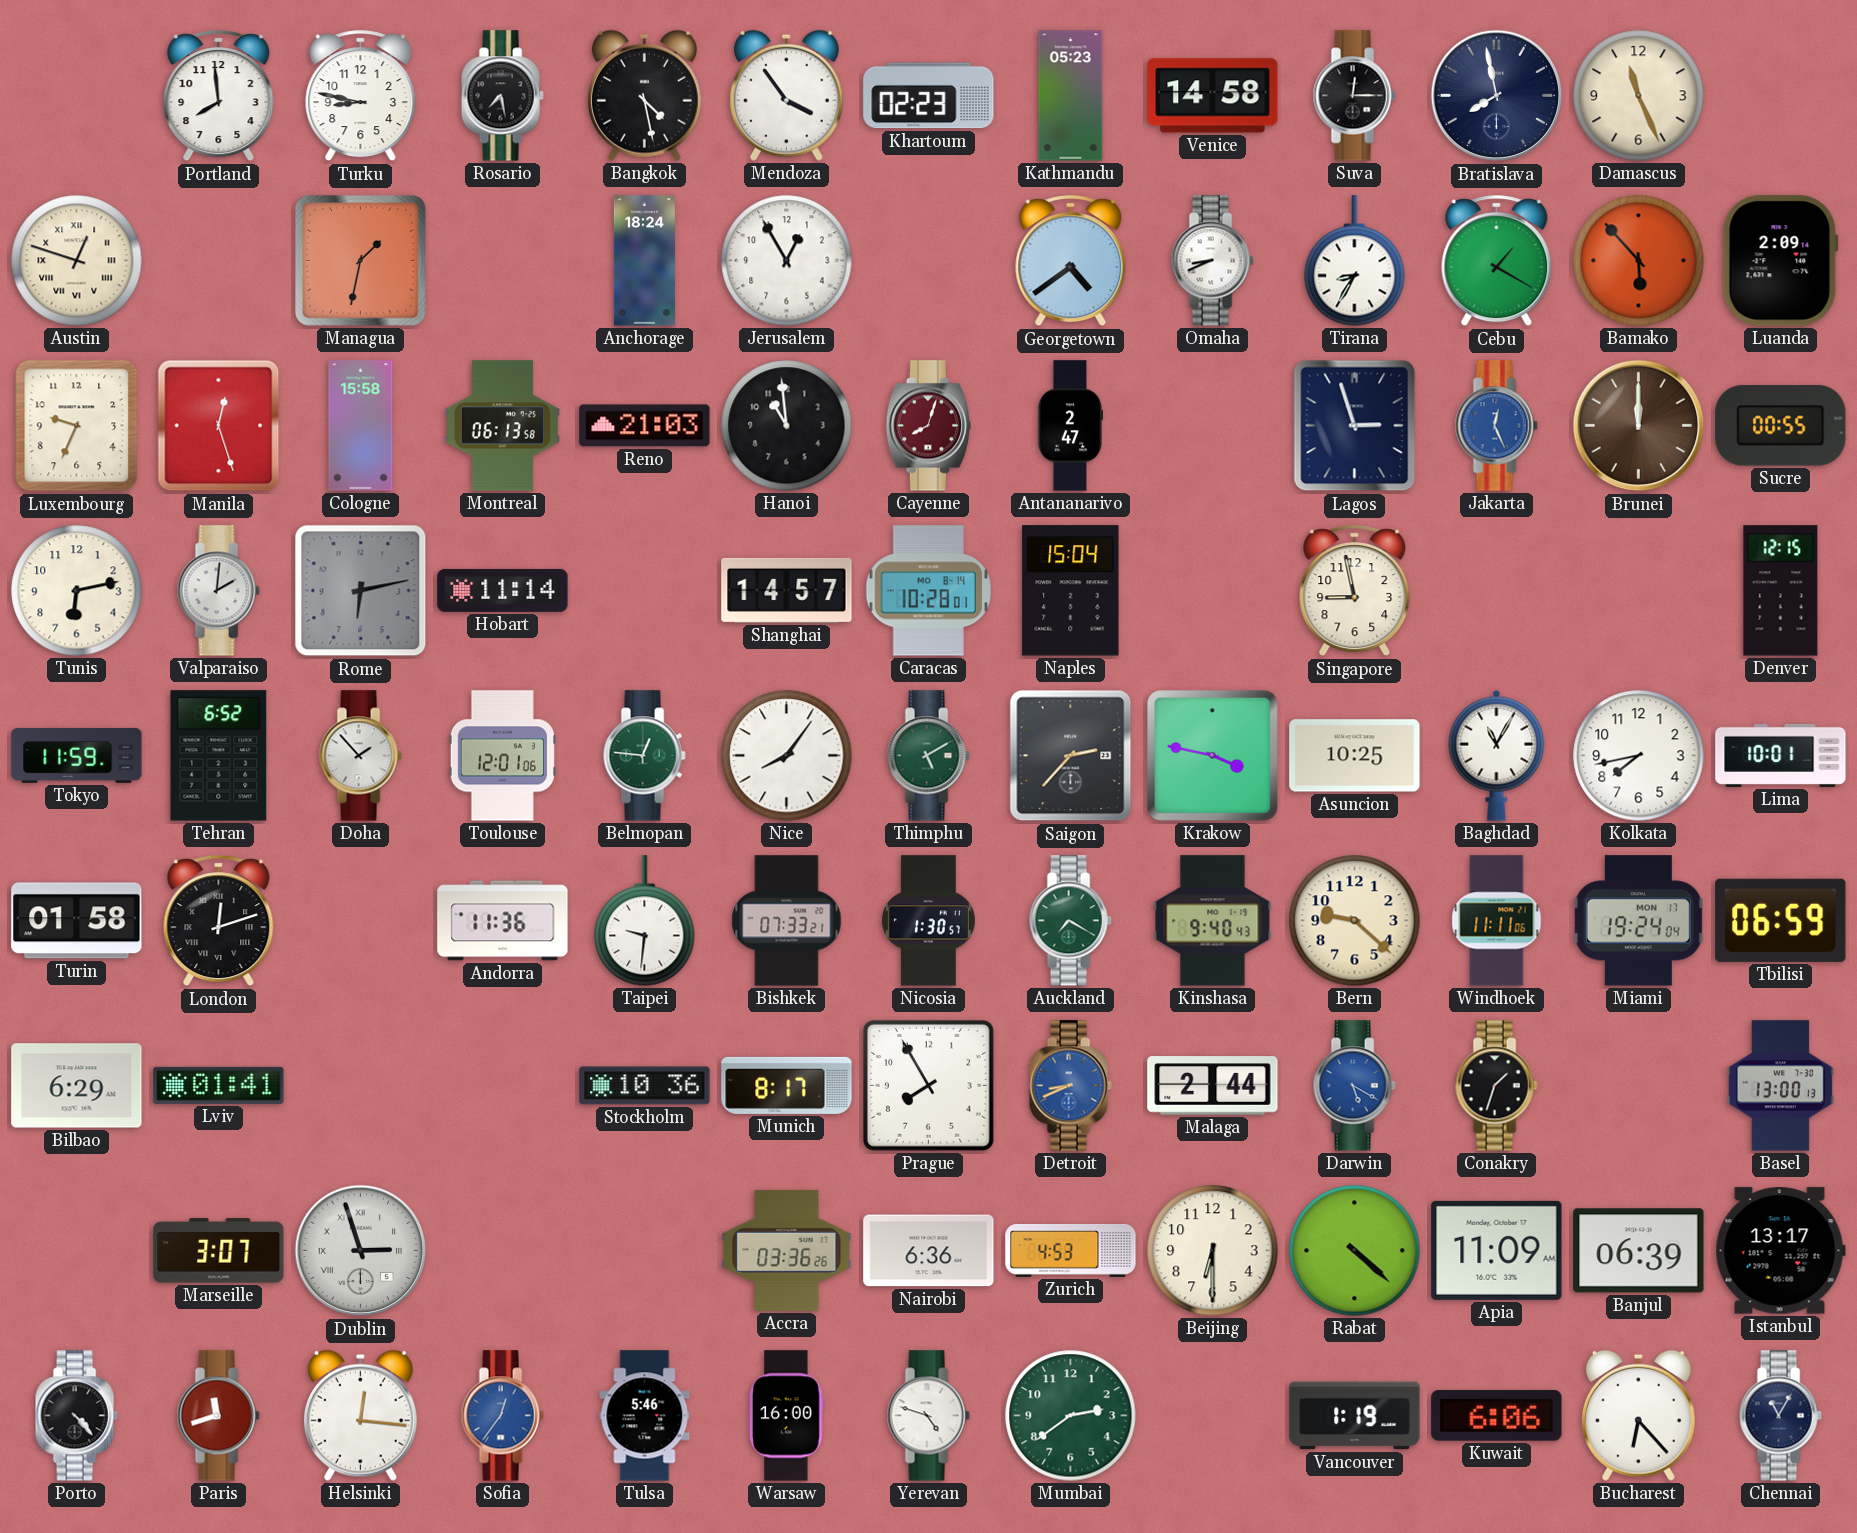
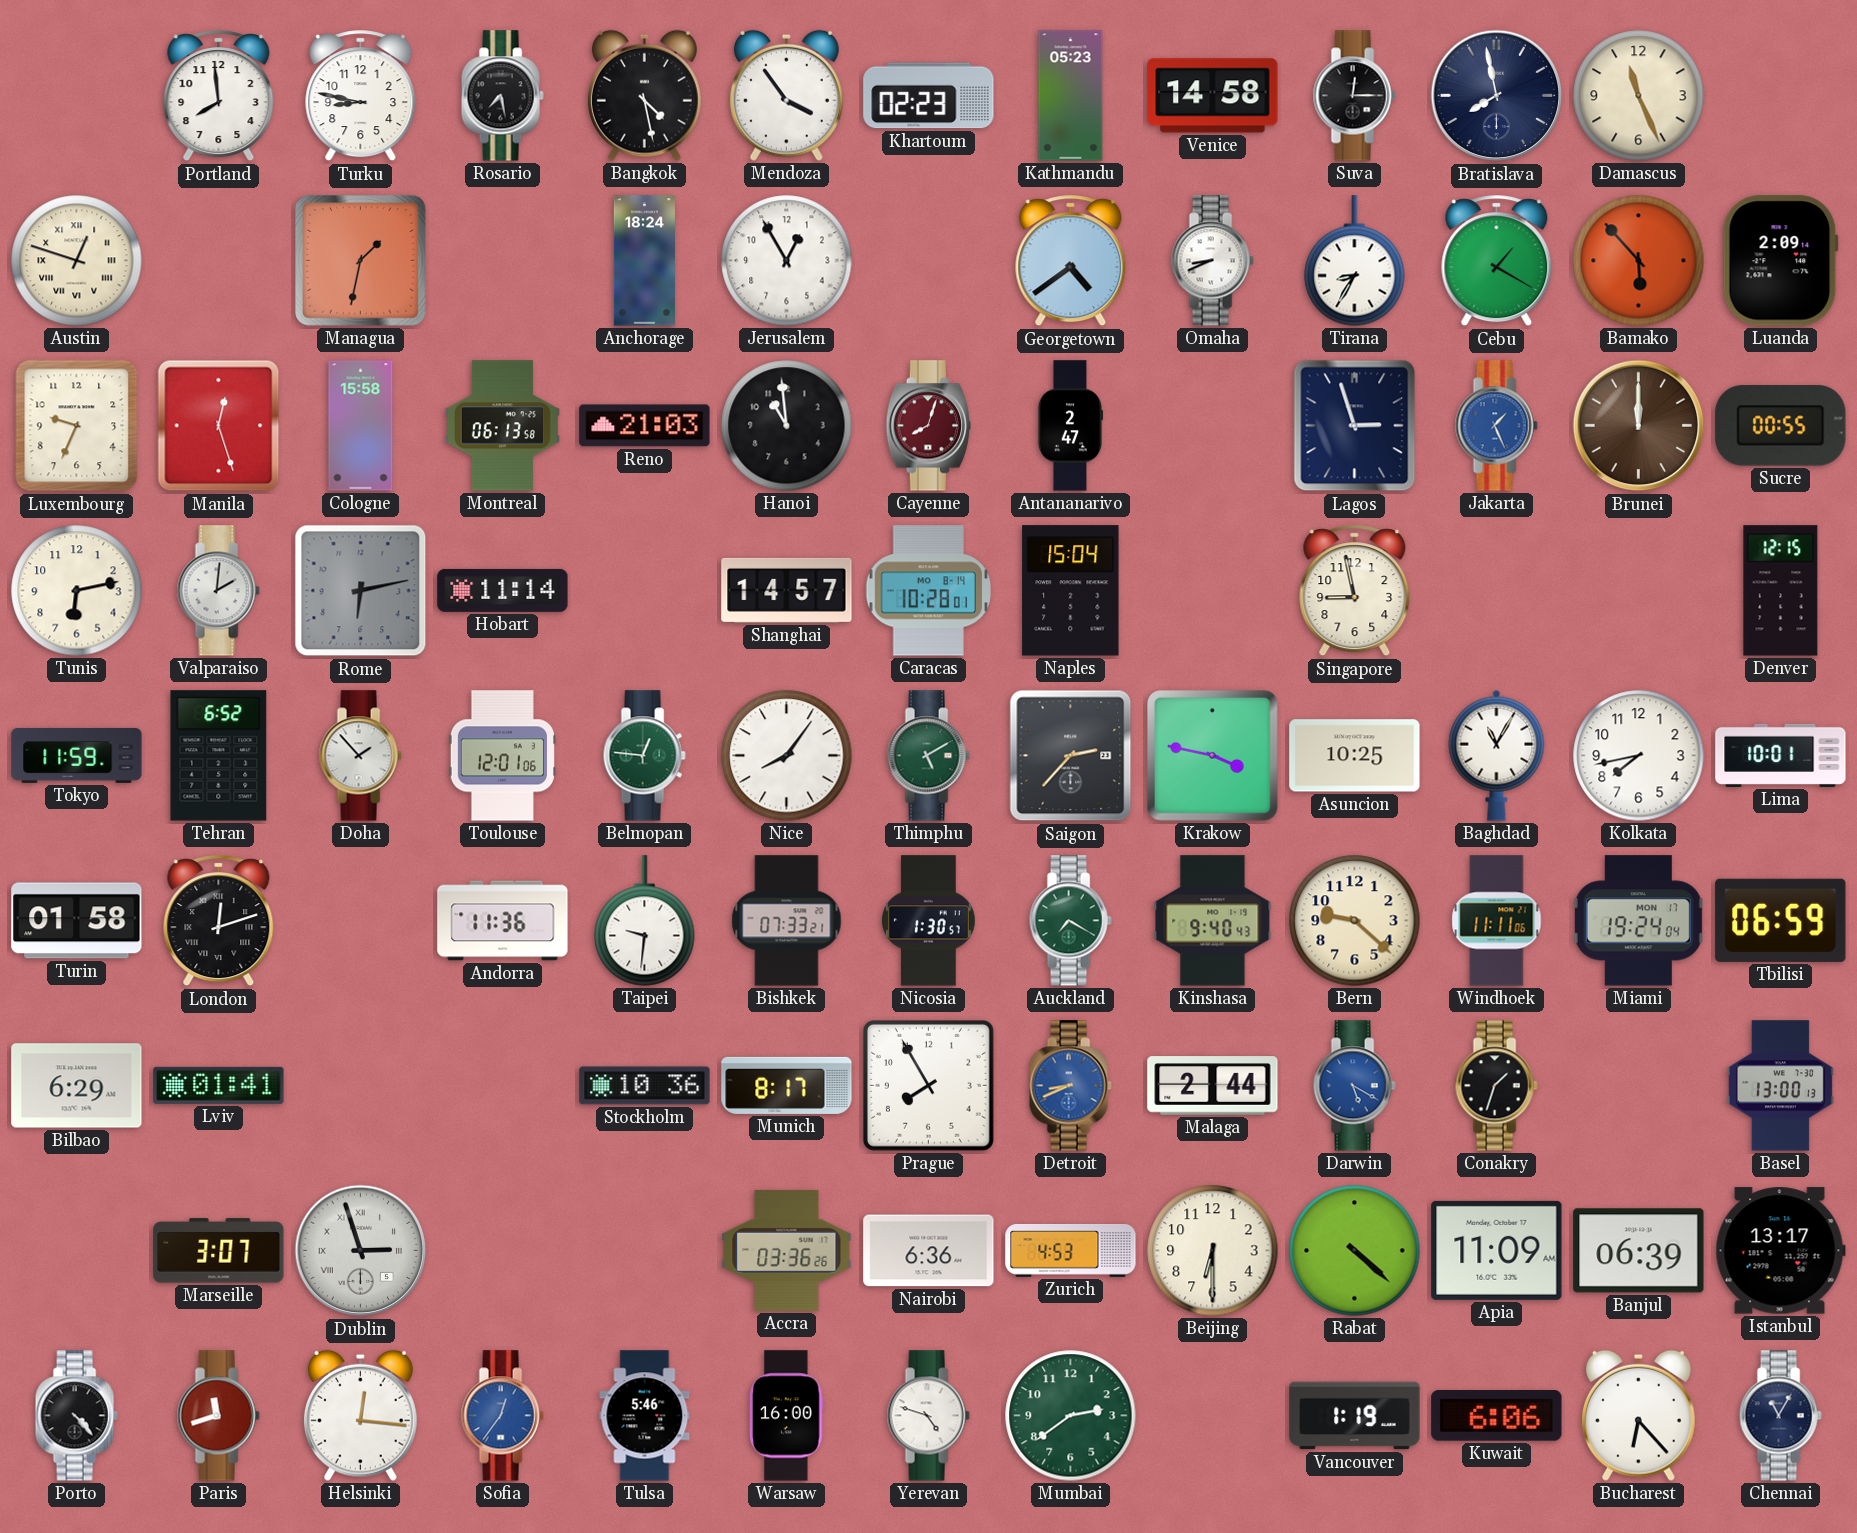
Jakarta: 12:26 -> 1:26 (1496, 426)
